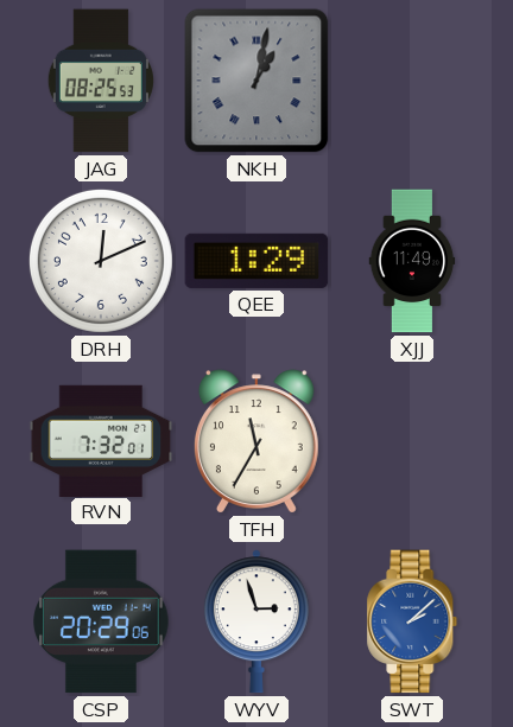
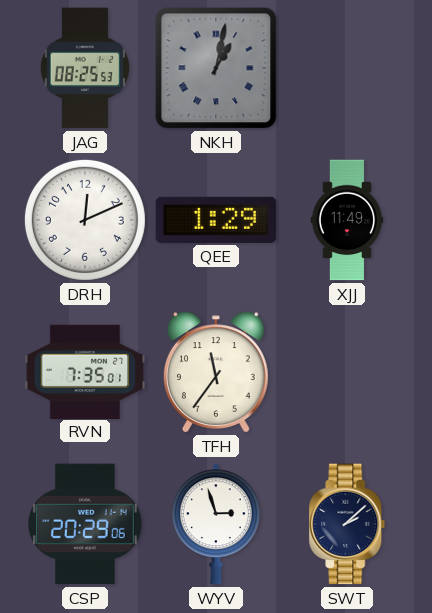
RVN: 7:32 -> 7:35 (85, 371)
TFH: 11:35 -> 11:36 (216, 372)
SWT dial: blue -> navy (347, 524)
